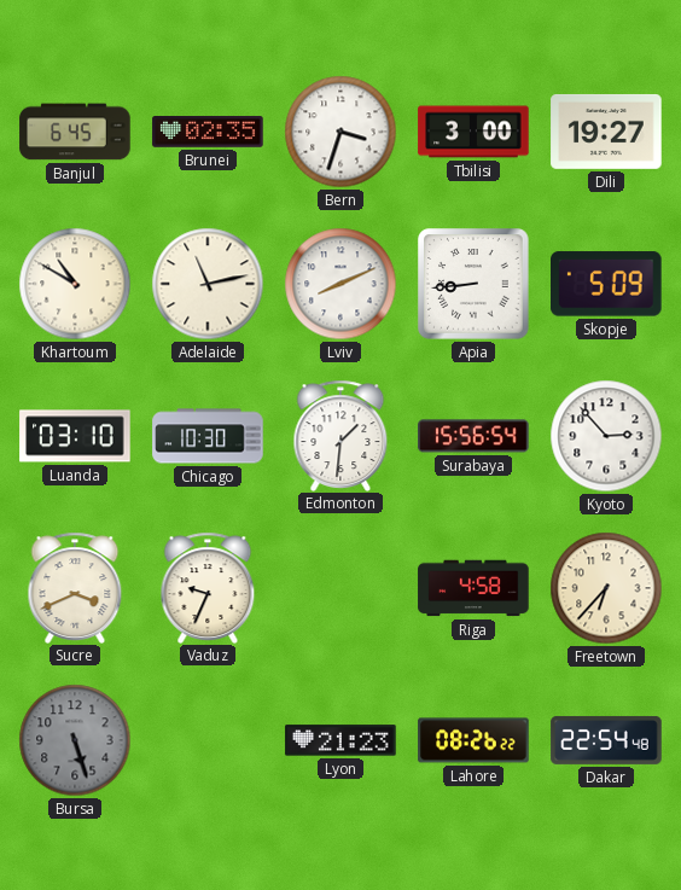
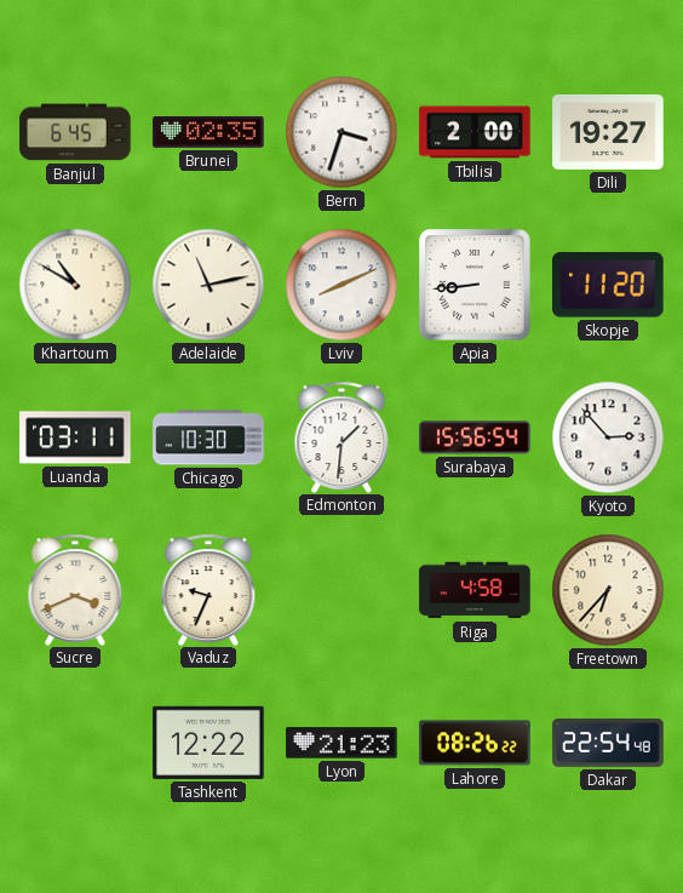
Tbilisi: 3:00 -> 2:00 (475, 132)
Skopje: 5:09 -> 11:20 (608, 285)
Luanda: 03:10 -> 03:11 (75, 437)
Bursa: 5:27 -> none (75, 740)
Tashkent: none -> 12:22 (208, 743)
